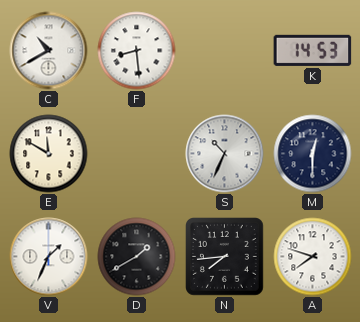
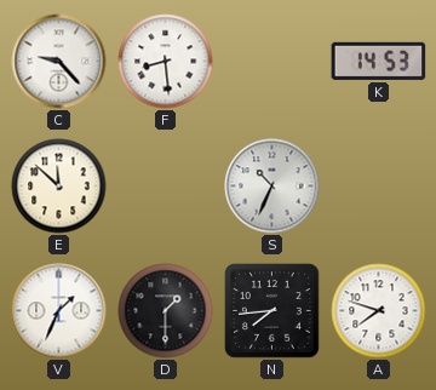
C: 10:40 -> 9:23 (59, 62)
E: 11:50 -> 11:52 (59, 187)
M: 12:30 -> none (313, 154)
D: 1:40 -> 1:30 (166, 311)
